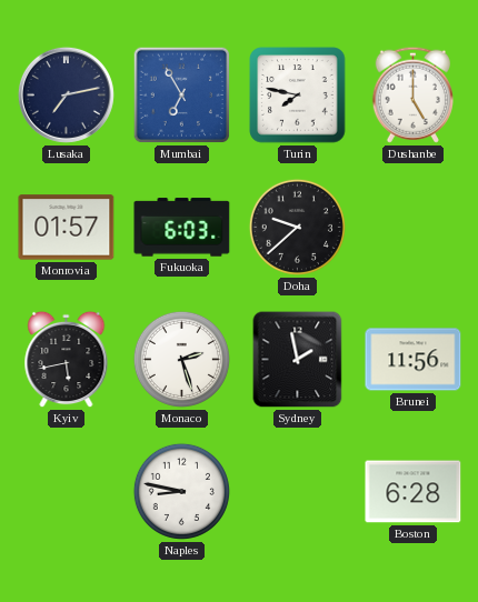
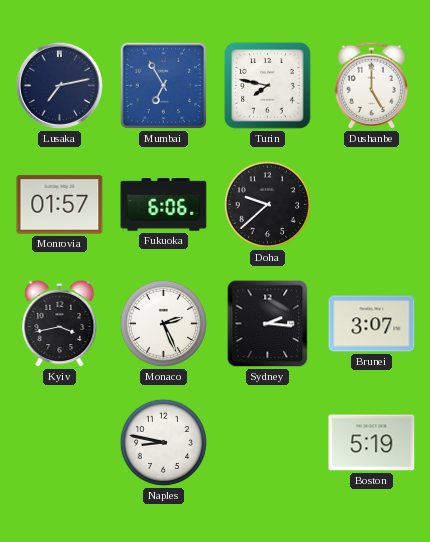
Fukuoka: 6:03 -> 6:06 (164, 205)
Kyiv: 5:43 -> 3:43 (60, 324)
Monaco: 2:27 -> 2:26 (163, 323)
Sydney: 1:58 -> 2:16 (268, 324)
Brunei: 11:56 -> 3:07 (372, 324)
Boston: 6:28 -> 5:19 (372, 443)
